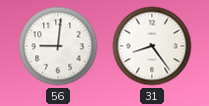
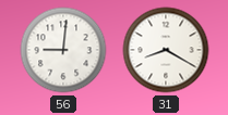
31: 8:24 -> 8:20 (166, 50)
